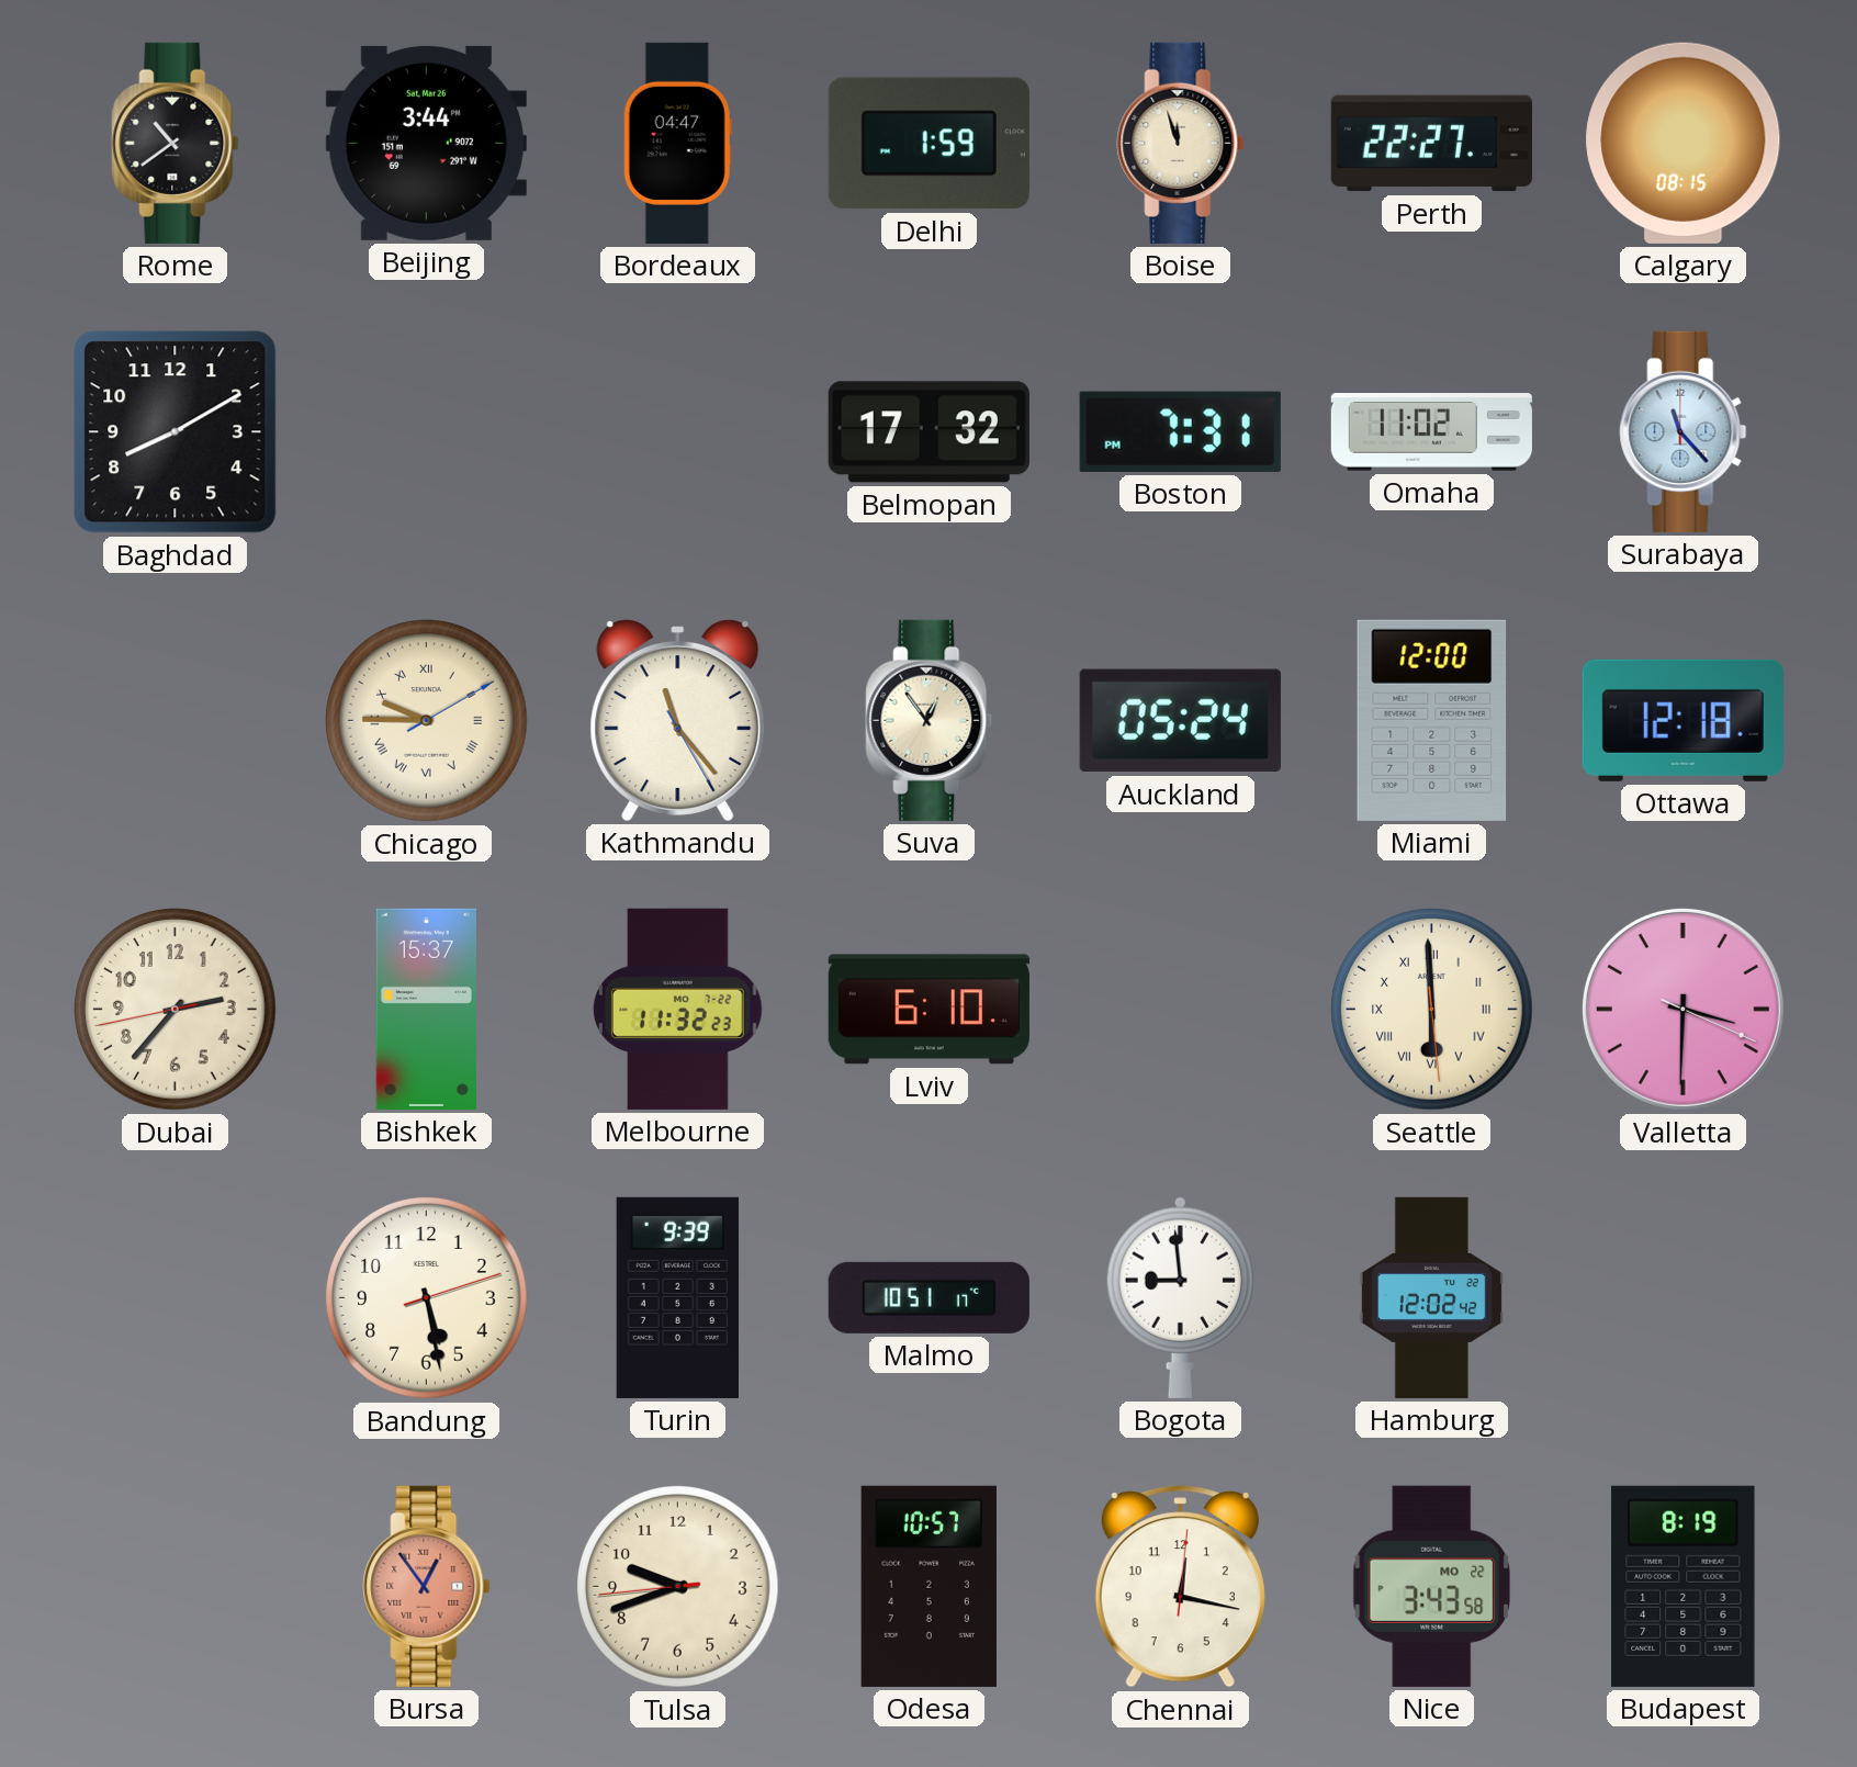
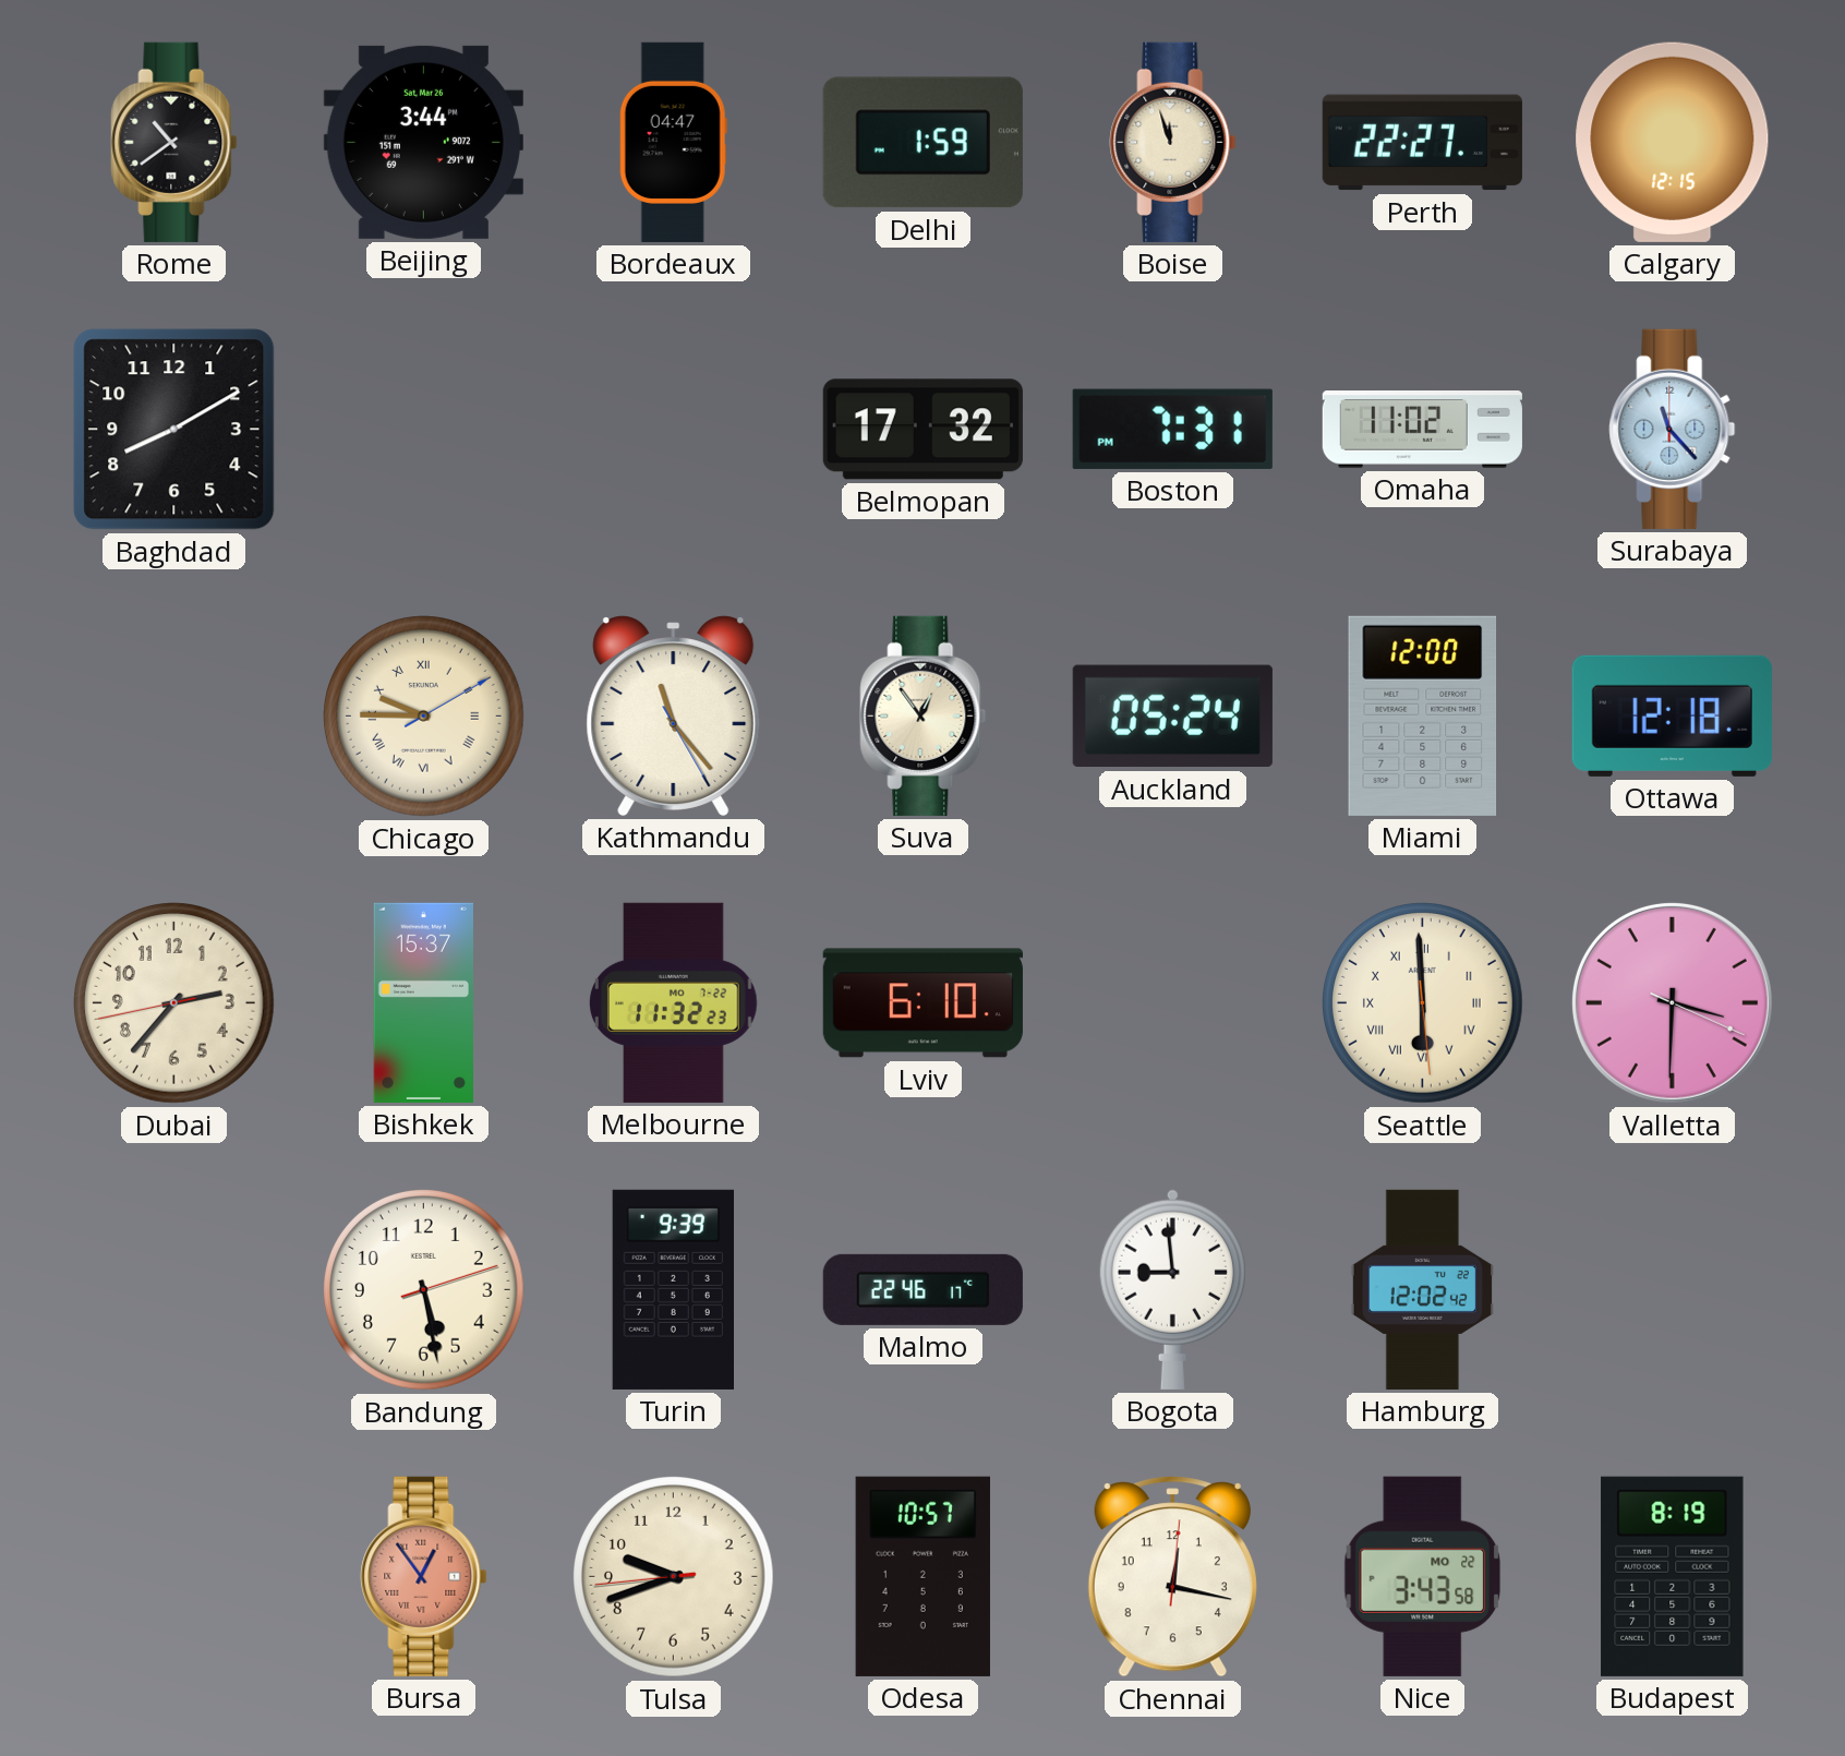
Calgary: 08:15 -> 12:15 (1673, 142)
Malmo: 10:51 -> 22:46 (922, 1289)
